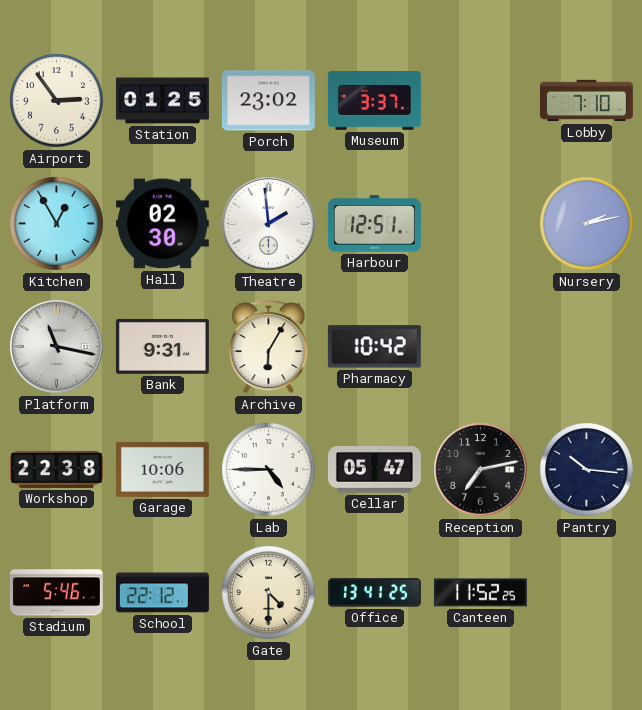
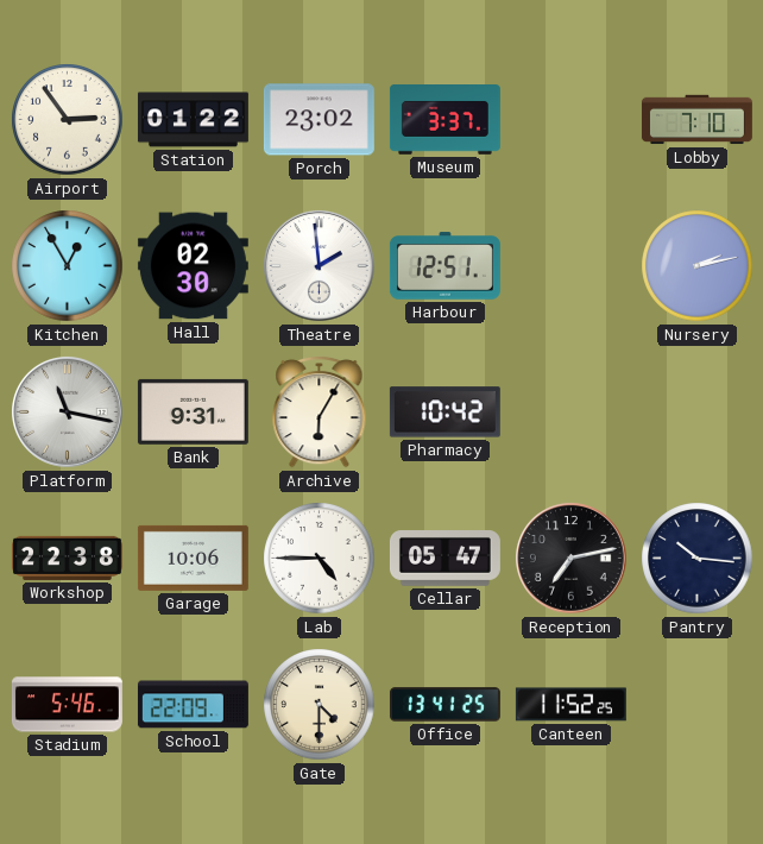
Station: 01:25 -> 01:22 (193, 120)
School: 22:12 -> 22:09 (193, 705)
